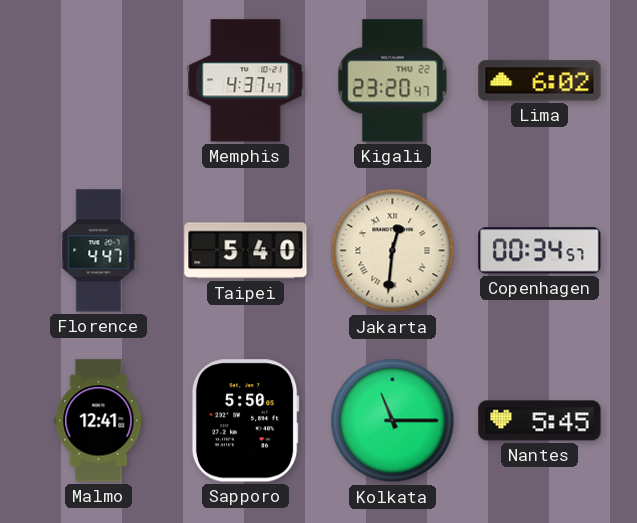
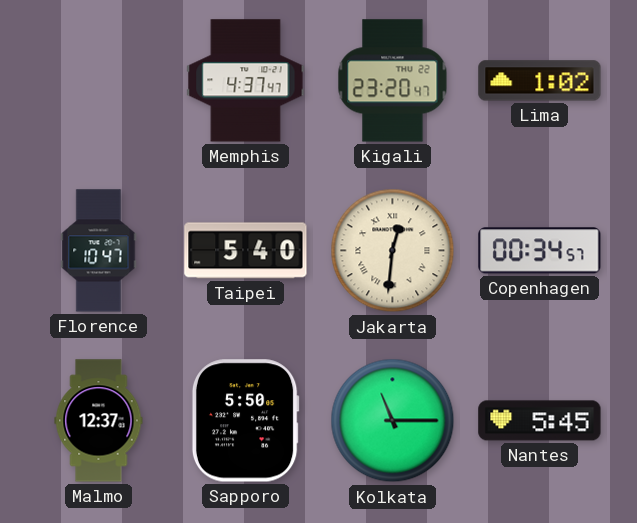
Lima: 6:02 -> 1:02 (540, 81)
Florence: 4:47 -> 10:47 (99, 251)
Malmo: 12:41 -> 12:37 (99, 421)
